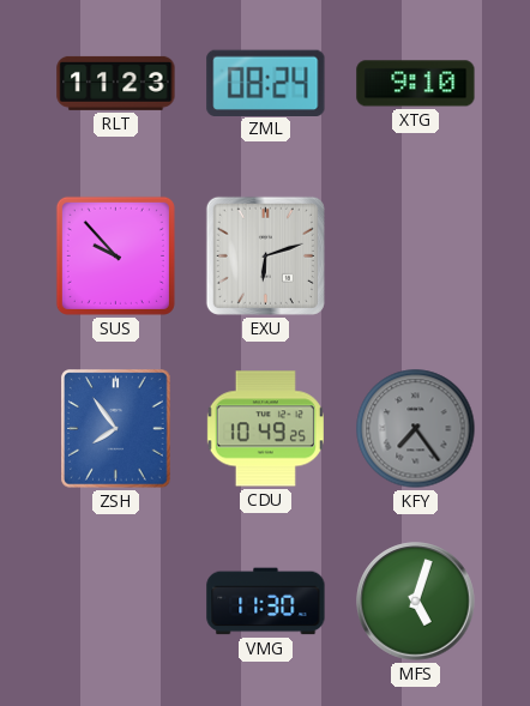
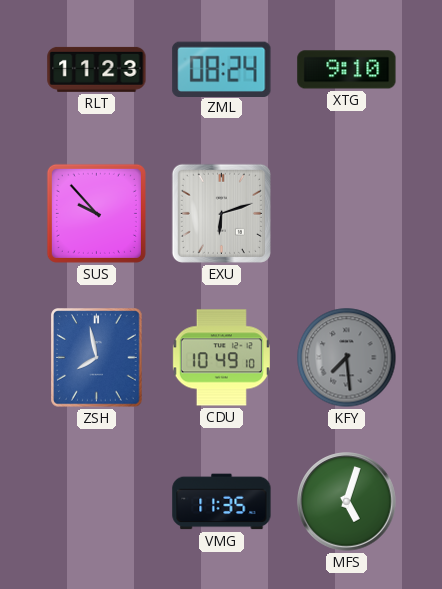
ZSH: 7:54 -> 7:58 (97, 358)
CDU: 10:49:25 -> 10:49:10 (221, 358)
KFY: 7:24 -> 7:29 (347, 358)
VMG: 11:30 -> 11:35 (222, 502)
